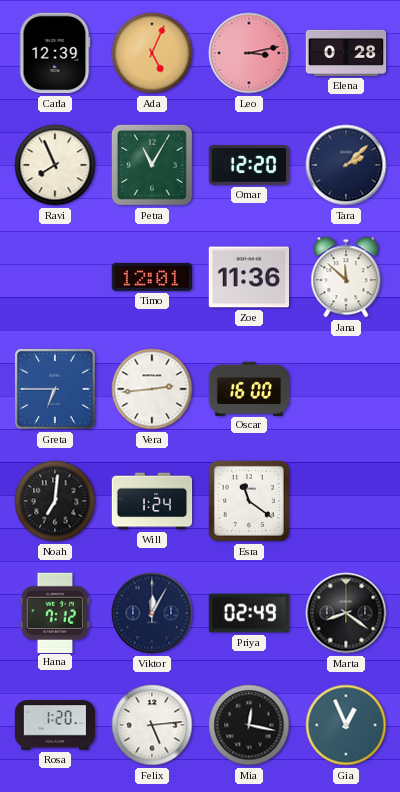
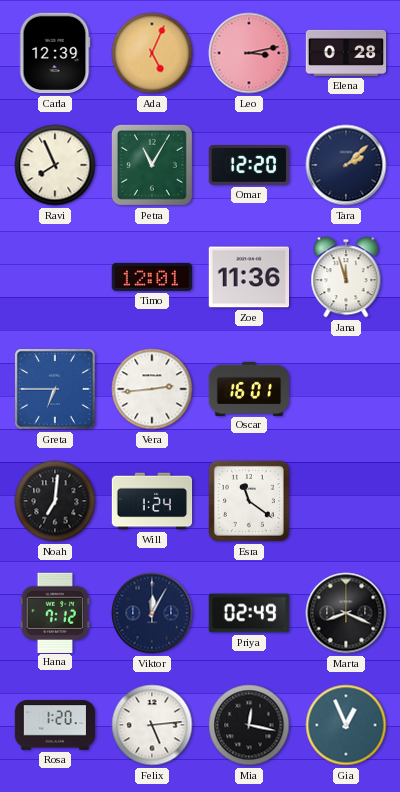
Jana: 11:52 -> 11:57 (346, 277)
Oscar: 16:00 -> 16:01 (249, 388)
Marta: 8:21 -> 8:19 (346, 613)
